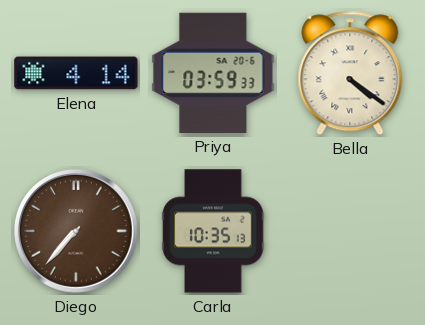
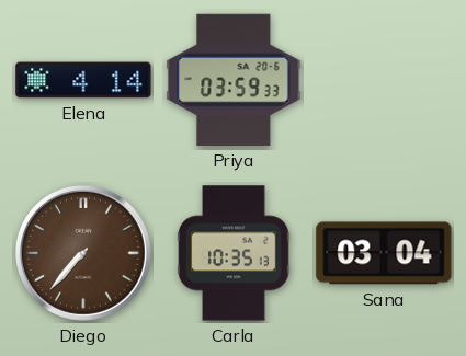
Bella: 4:21 -> none (350, 73)
Sana: none -> 03:04 (384, 253)
